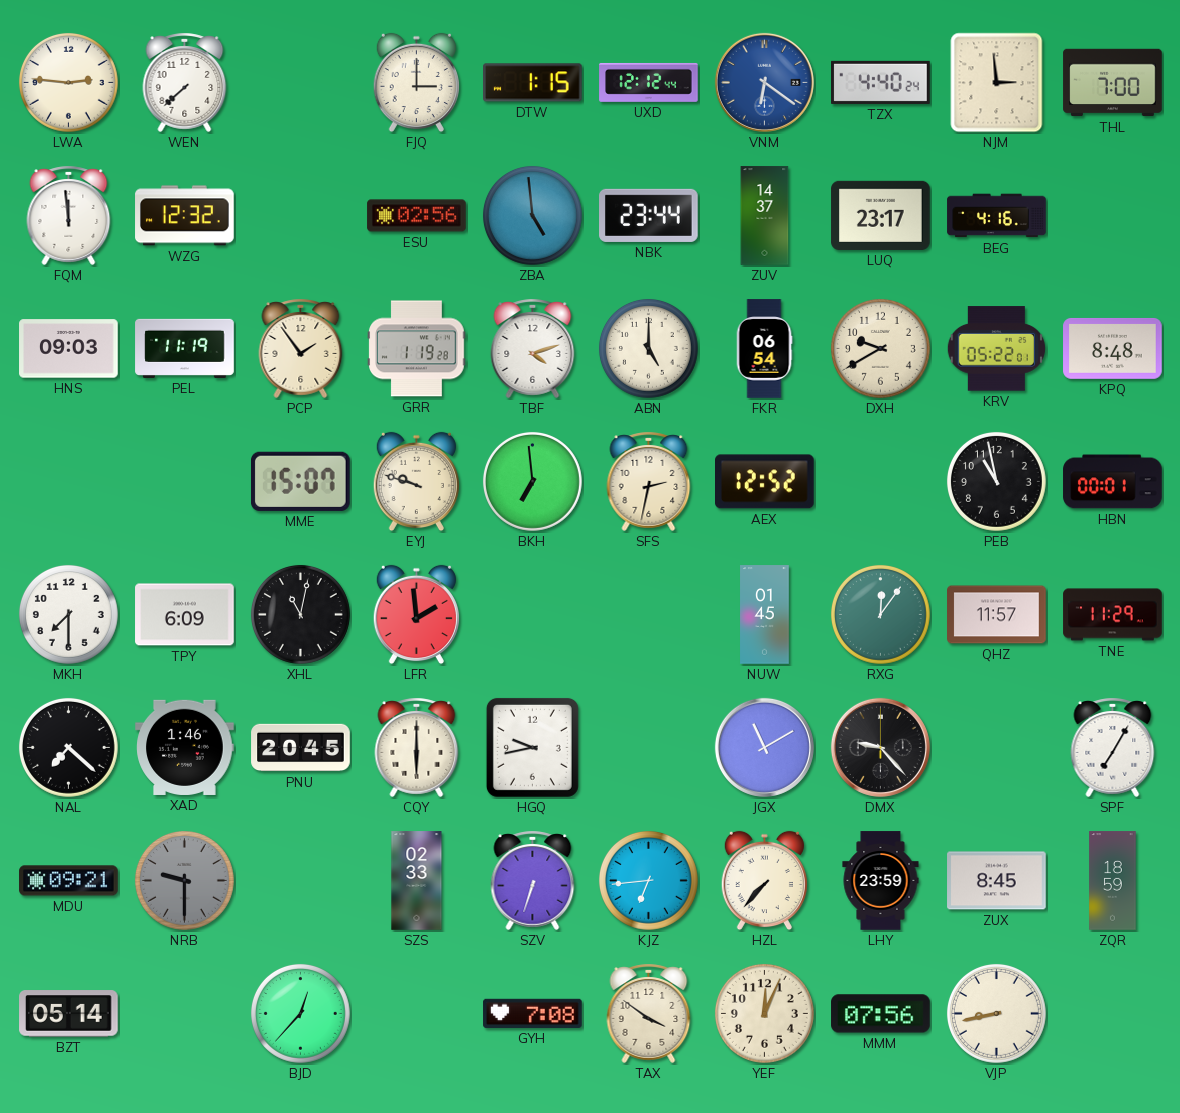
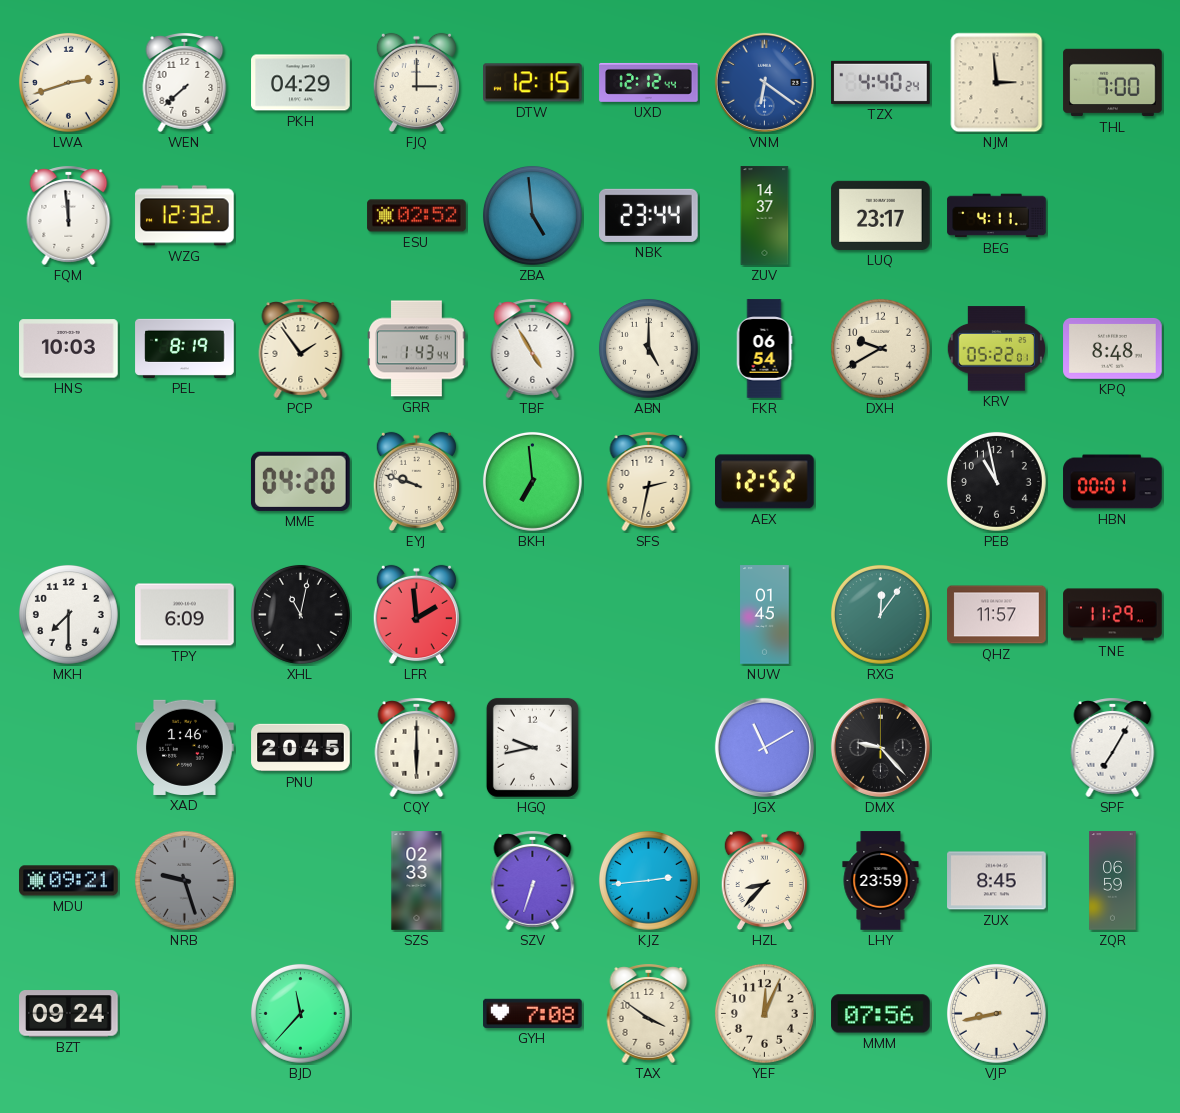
LWA: 2:46 -> 2:42 (68, 82)
PKH: none -> 04:29 (301, 83)
DTW: 1:15 -> 12:15 (533, 83)
ESU: 02:56 -> 02:52 (417, 216)
BEG: 4:16 -> 4:11 (997, 216)
HNS: 09:03 -> 10:03 (69, 349)
PEL: 11:19 -> 8:19 (185, 348)
GRR: 1:19 -> 1:43 (417, 349)
TBF: 4:12 -> 4:55 (533, 348)
MME: 15:07 -> 04:20 (300, 481)
NAL: 7:22 -> none (68, 747)
NRB: 9:30 -> 9:27 (184, 880)
KJZ: 6:44 -> 2:44 (648, 880)
HZL: 7:37 -> 8:37 (764, 881)
ZQR: 18:59 -> 06:59 (1113, 881)
BZT: 05:14 -> 09:24 (69, 1014)
BJD: 12:37 -> 11:37 (300, 1013)
